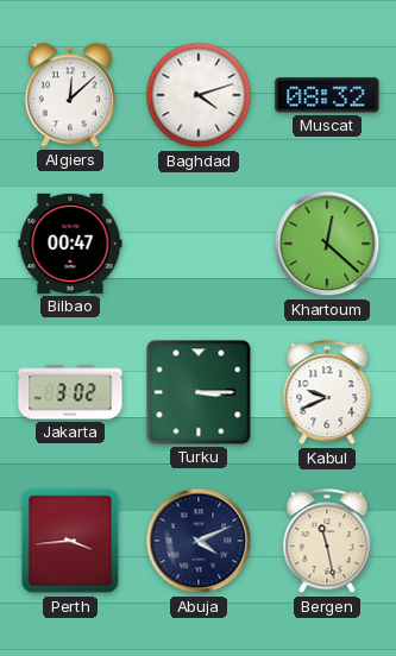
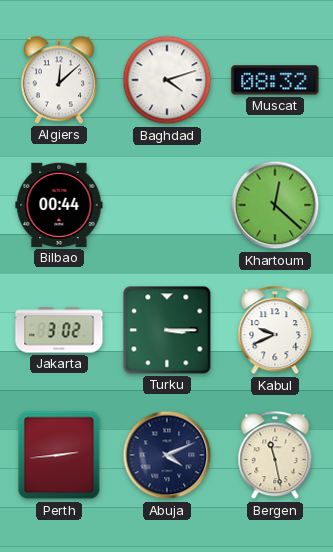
Bilbao: 00:47 -> 00:44 (59, 205)
Perth: 3:44 -> 2:44 (59, 455)
